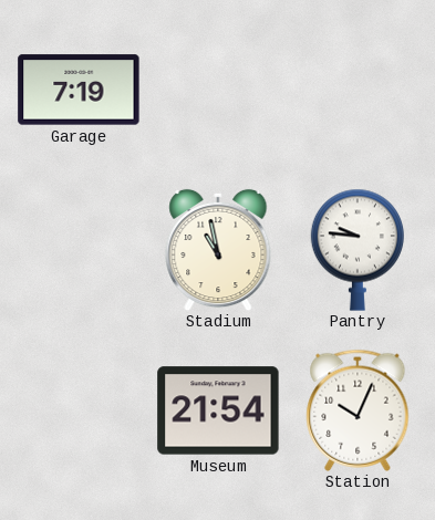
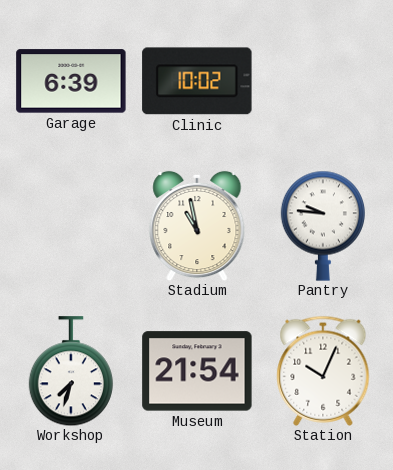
Garage: 7:19 -> 6:39 (71, 81)
Clinic: none -> 10:02 (197, 81)
Workshop: none -> 7:33 (70, 371)
